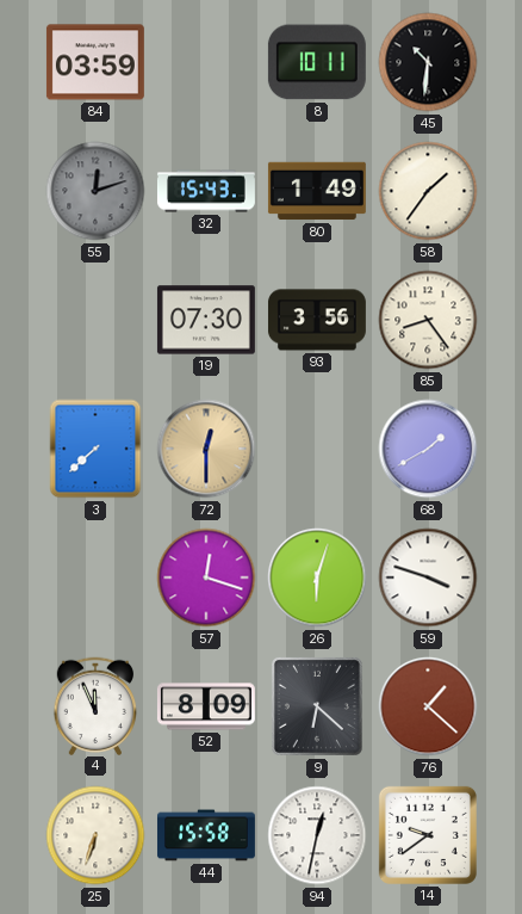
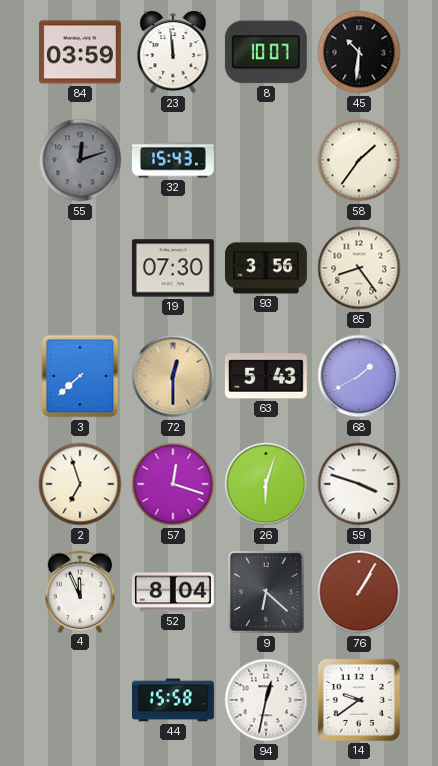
23: none -> 11:59 (173, 52)
8: 10:11 -> 10:07 (266, 52)
80: 1:49 -> none (317, 191)
63: none -> 5:43 (266, 376)
2: none -> 6:57 (80, 484)
52: 8:09 -> 8:04 (173, 592)
76: 1:22 -> 1:05 (359, 592)
25: 6:33 -> none (95, 835)
